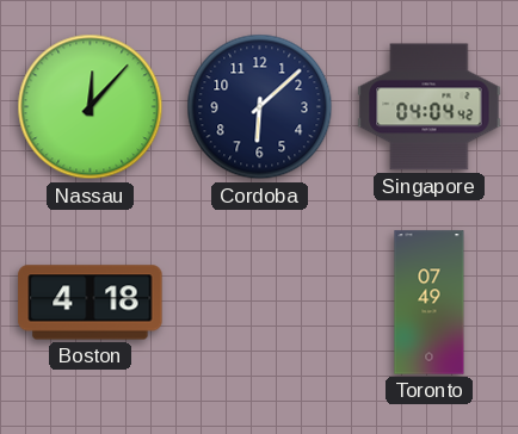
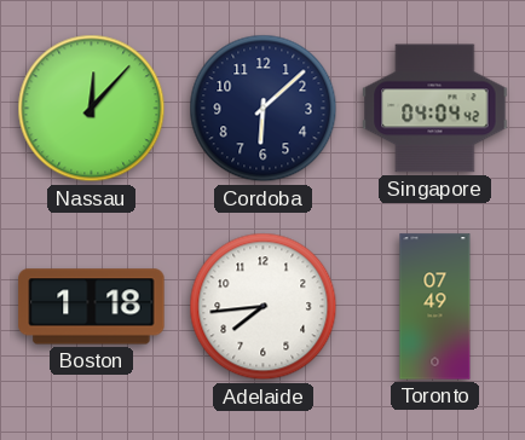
Boston: 4:18 -> 1:18 (92, 307)
Adelaide: none -> 7:44 (264, 307)
